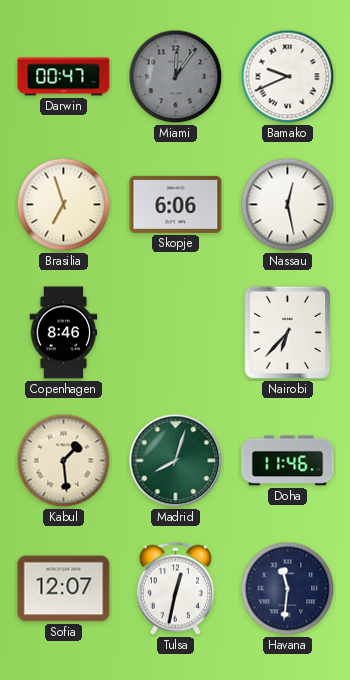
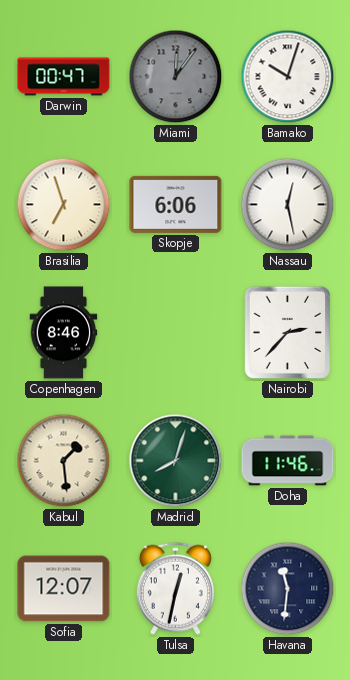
Bamako: 9:41 -> 10:03 (288, 77)
Nairobi: 6:37 -> 2:37 (287, 333)
